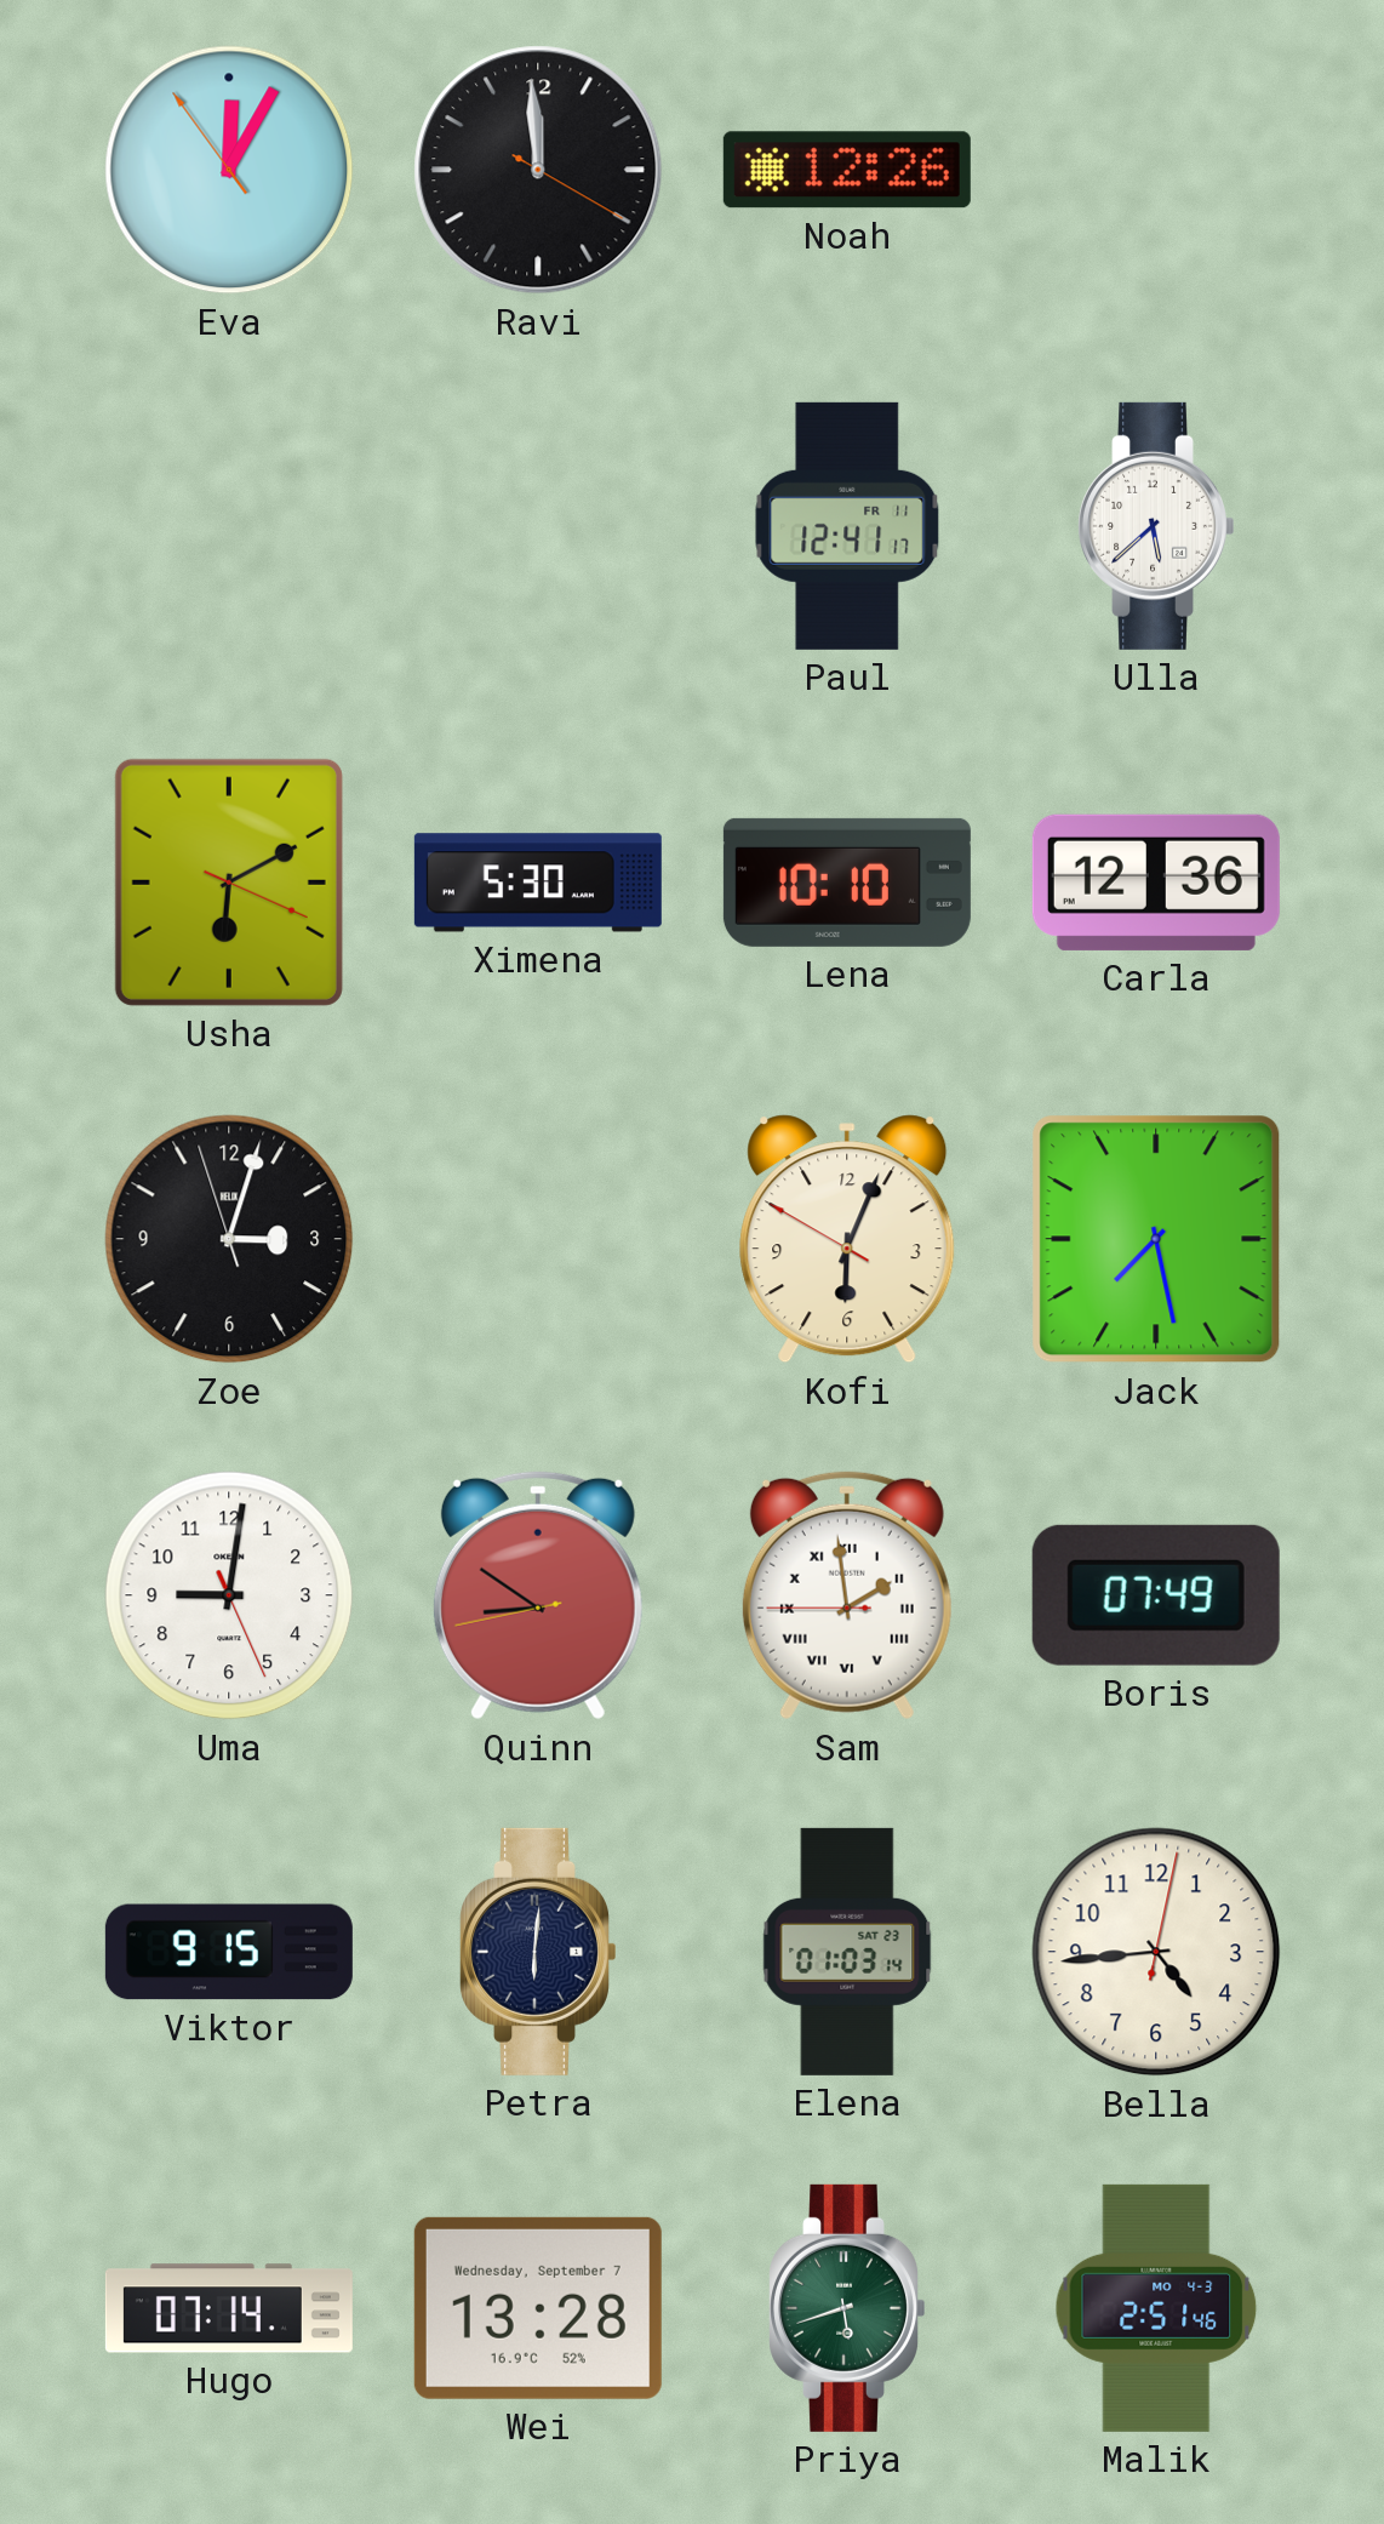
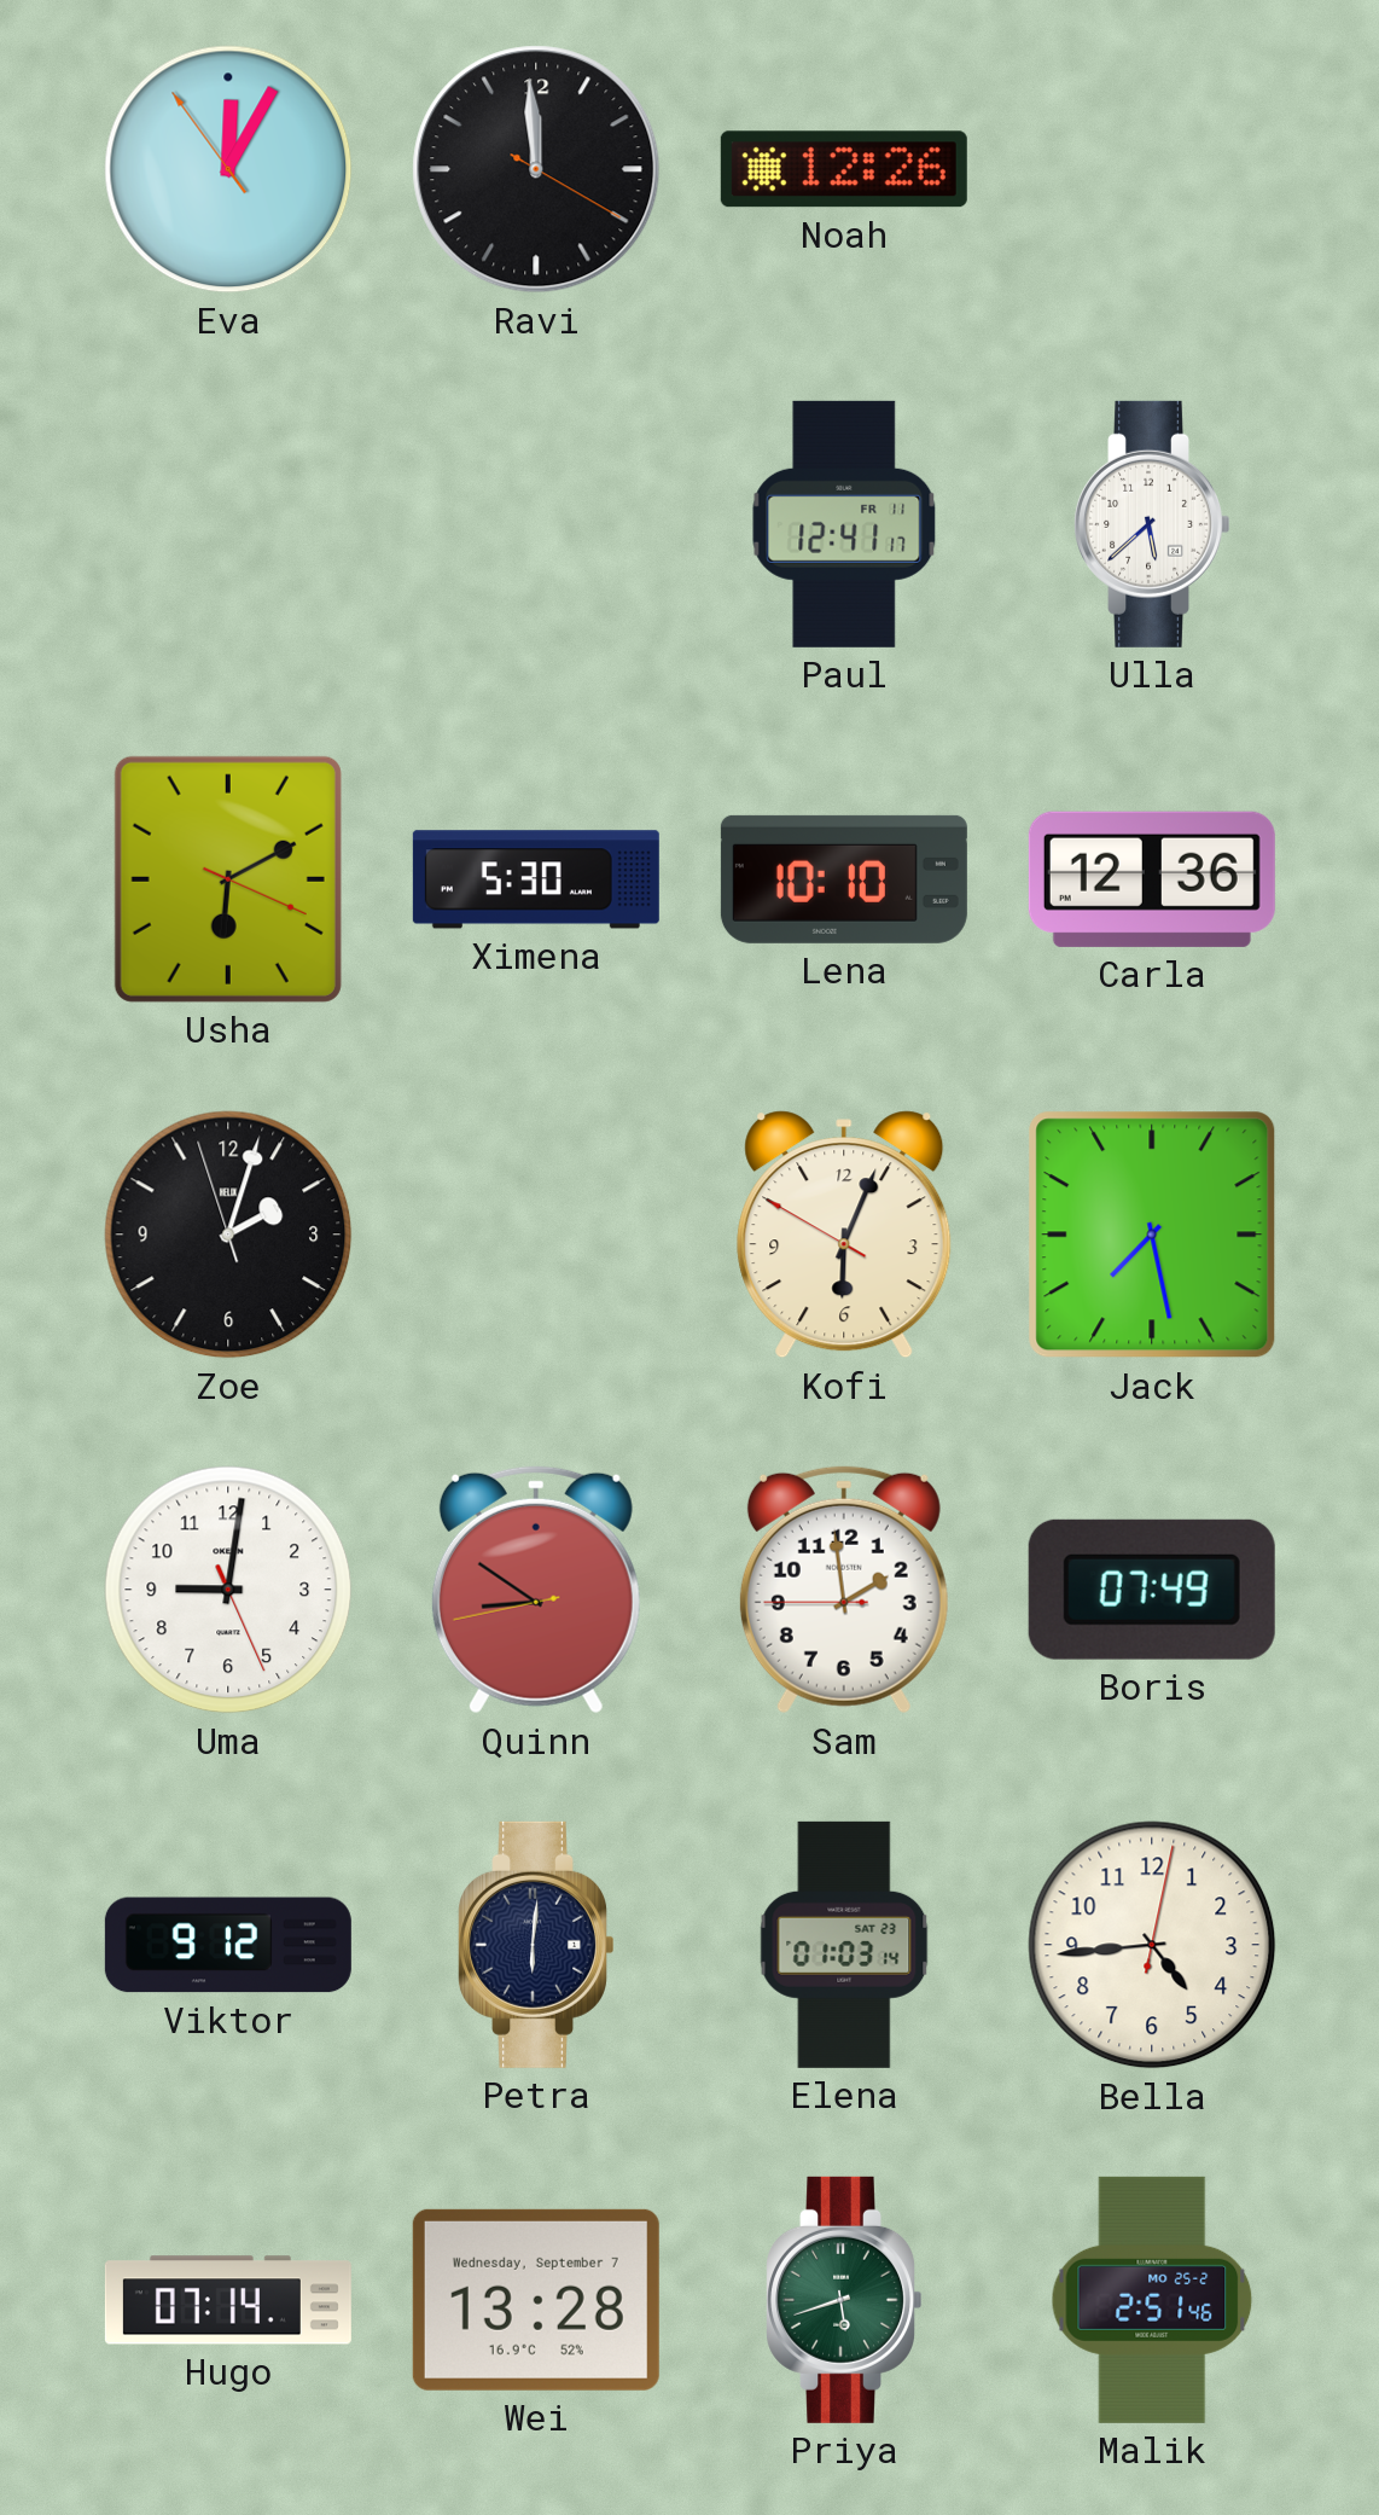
Zoe: 3:02 -> 2:02 (228, 1235)
Sam numerals: Roman -> Arabic (844, 1590)
Viktor: 9:15 -> 9:12 (228, 1945)
Malik date: MO 4-3 -> MO 25-2 (1152, 2300)
